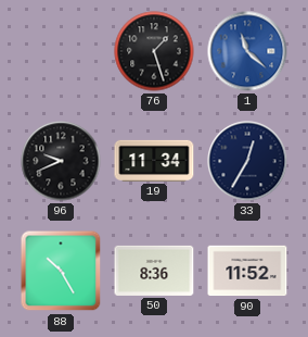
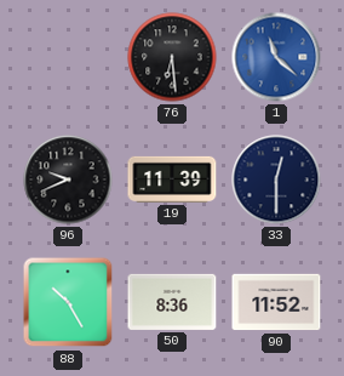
76: 1:27 -> 6:29 (172, 57)
19: 11:34 -> 11:39 (172, 180)
33: 12:35 -> 12:30 (276, 180)
